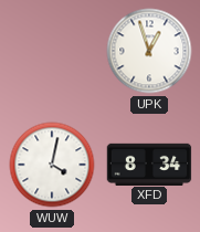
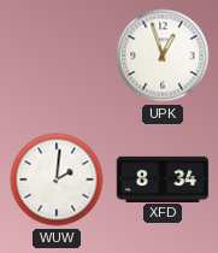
WUW: 4:02 -> 2:01 (57, 180)
